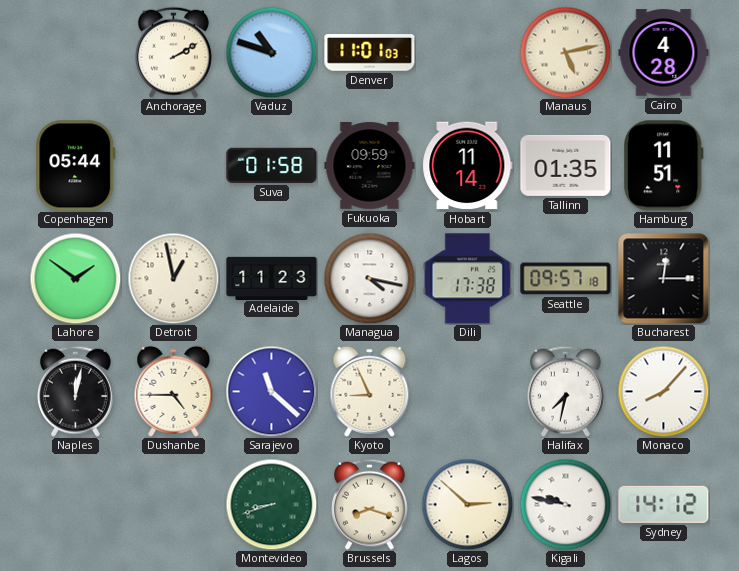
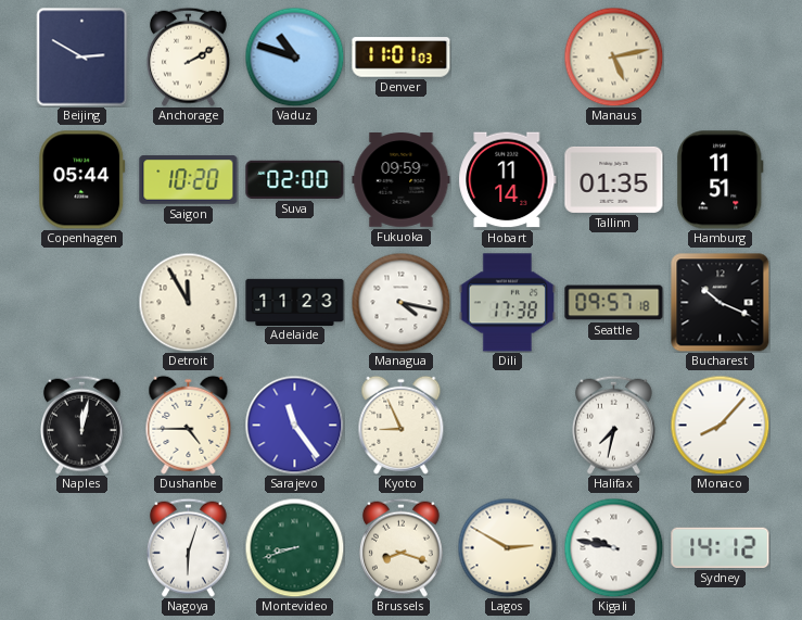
Beijing: none -> 2:50 (82, 58)
Cairo: 4:28 -> none (664, 53)
Saigon: none -> 10:20 (189, 180)
Suva: 01:58 -> 02:00 (295, 179)
Lahore: 1:51 -> none (75, 278)
Detroit: 12:58 -> 11:55 (188, 302)
Bucharest: 12:15 -> 10:19 (720, 302)
Sarajevo: 11:22 -> 11:24 (294, 425)
Nagoya: none -> 6:03 (188, 547)
Lagos: 2:52 -> 2:50 (507, 547)
